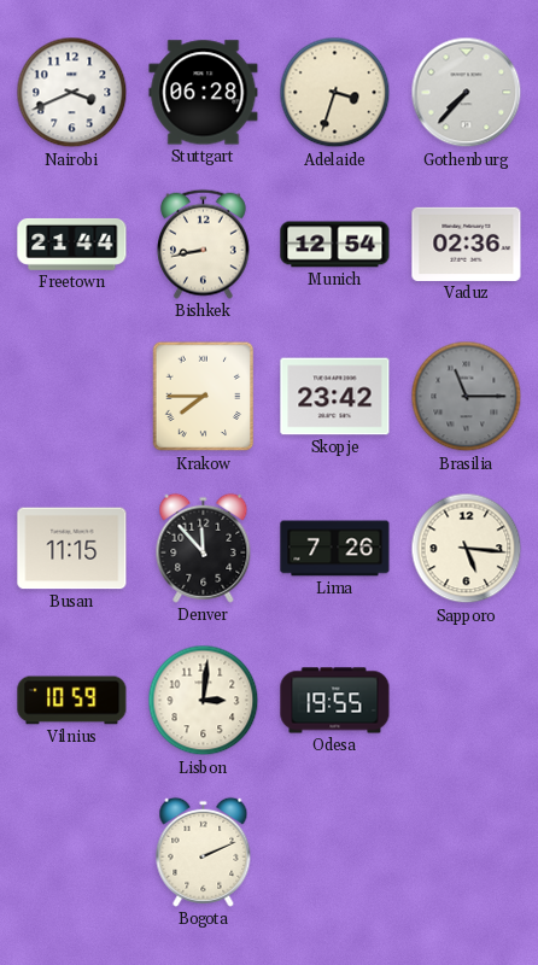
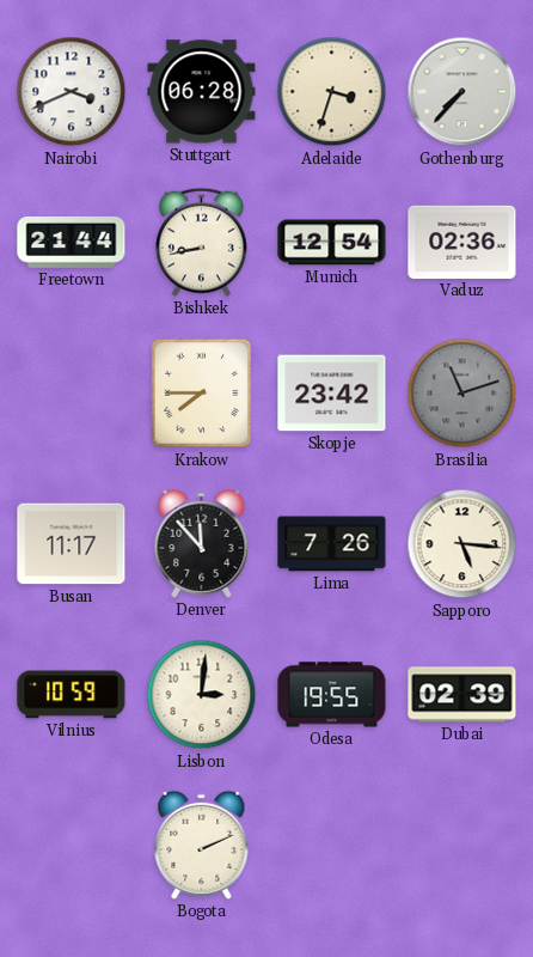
Brasilia: 11:15 -> 11:12 (462, 394)
Busan: 11:15 -> 11:17 (72, 544)
Dubai: none -> 02:39 (462, 695)
